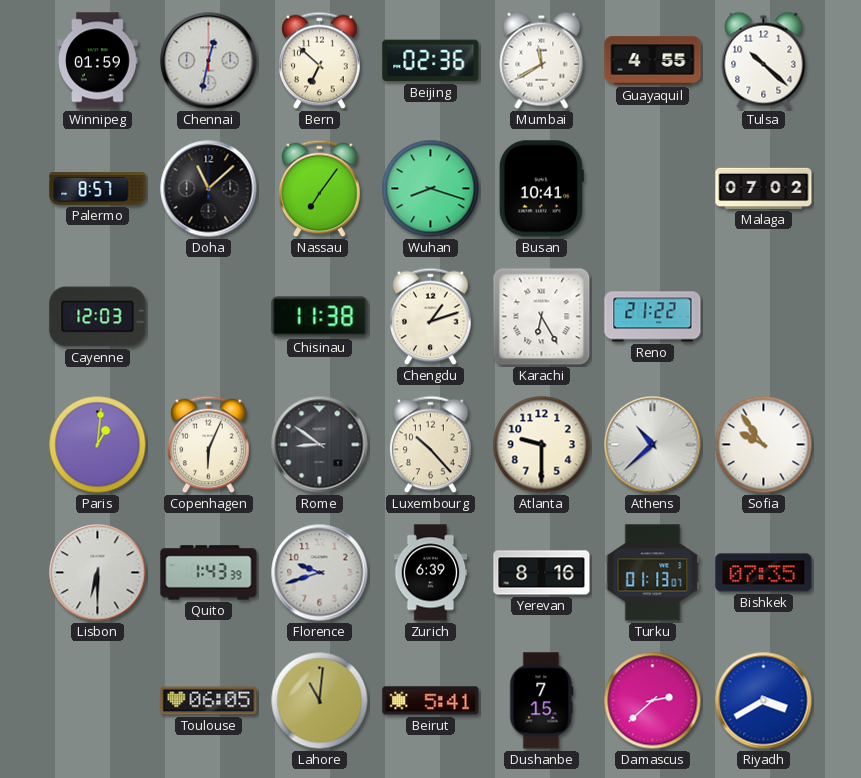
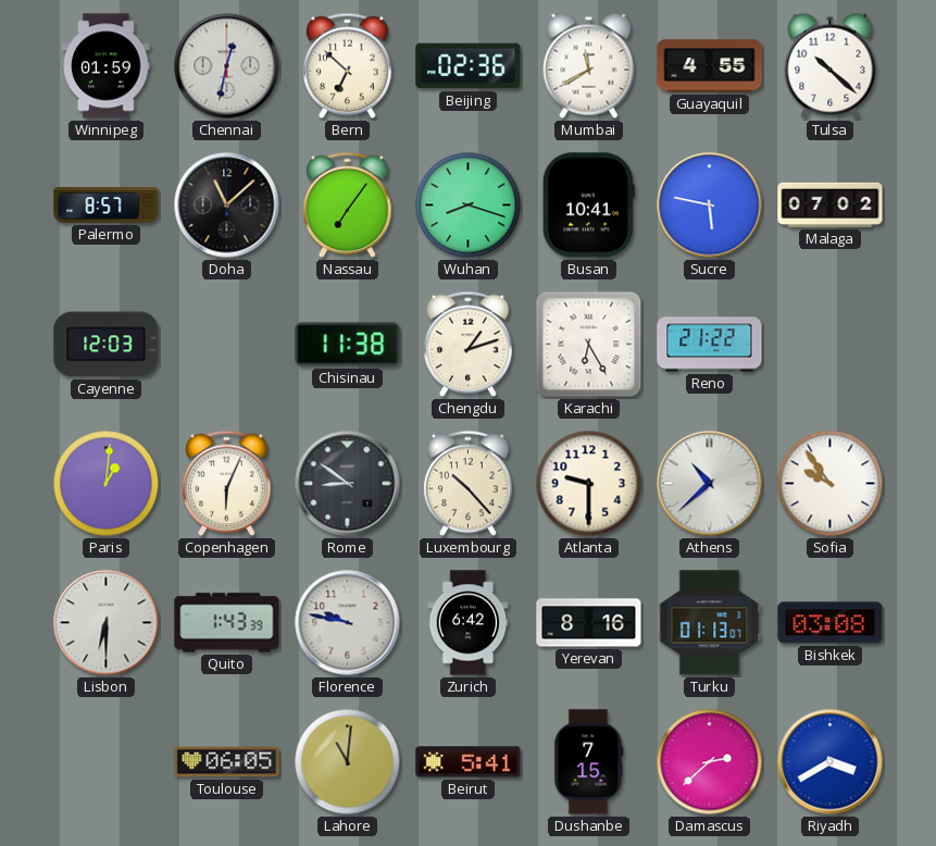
Sucre: none -> 5:47 (710, 206)
Florence: 9:42 -> 9:47 (348, 623)
Zurich: 6:39 -> 6:42 (469, 623)
Bishkek: 07:35 -> 03:08 (831, 623)
